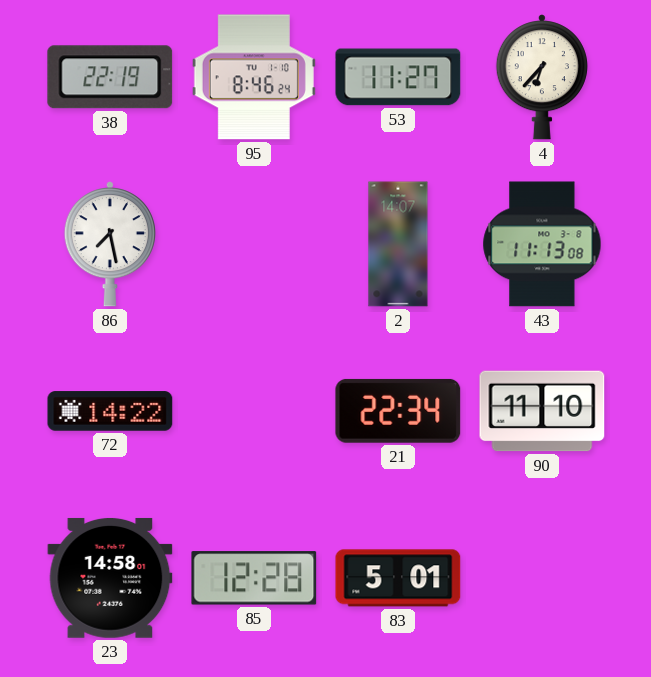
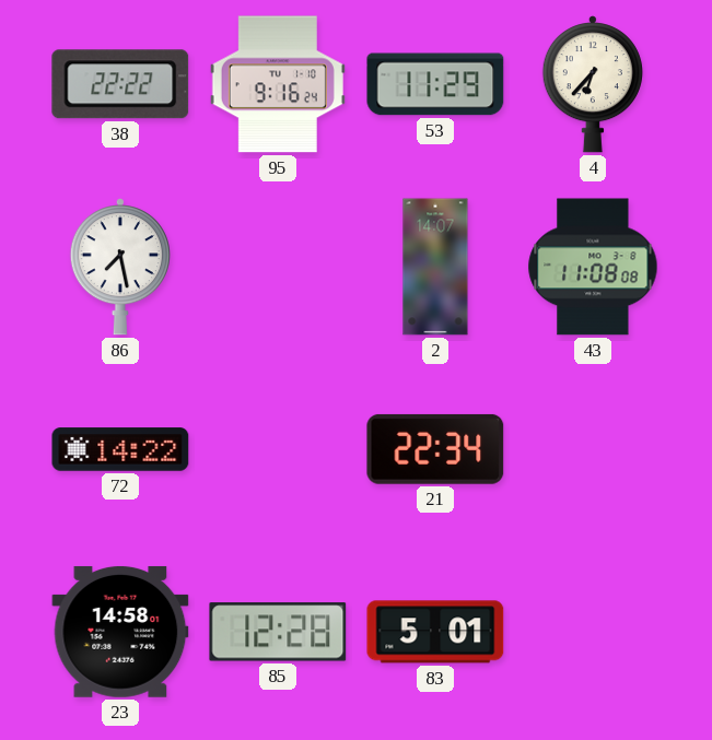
38: 22:19 -> 22:22 (120, 84)
95: 8:46 -> 9:16 (278, 84)
53: 11:27 -> 11:29 (435, 84)
43: 11:13 -> 11:08 (593, 267)
90: 11:10 -> none (542, 411)
